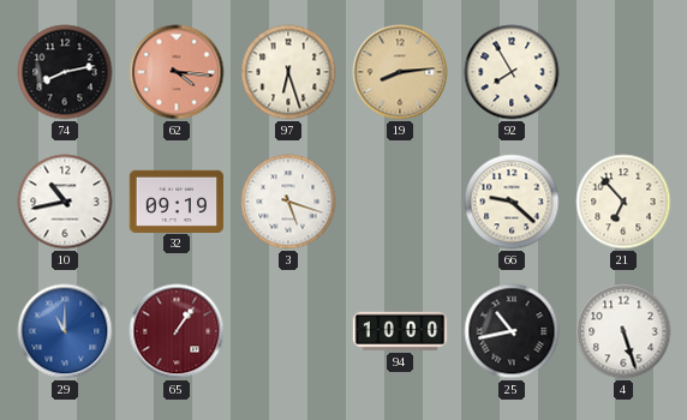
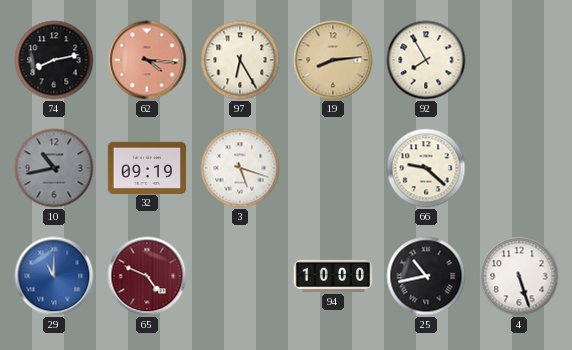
97: 6:27 -> 6:25 (240, 60)
10 dial: white -> grey (54, 168)
21: 6:53 -> none (623, 202)
65: 1:06 -> 4:49 (147, 276)
